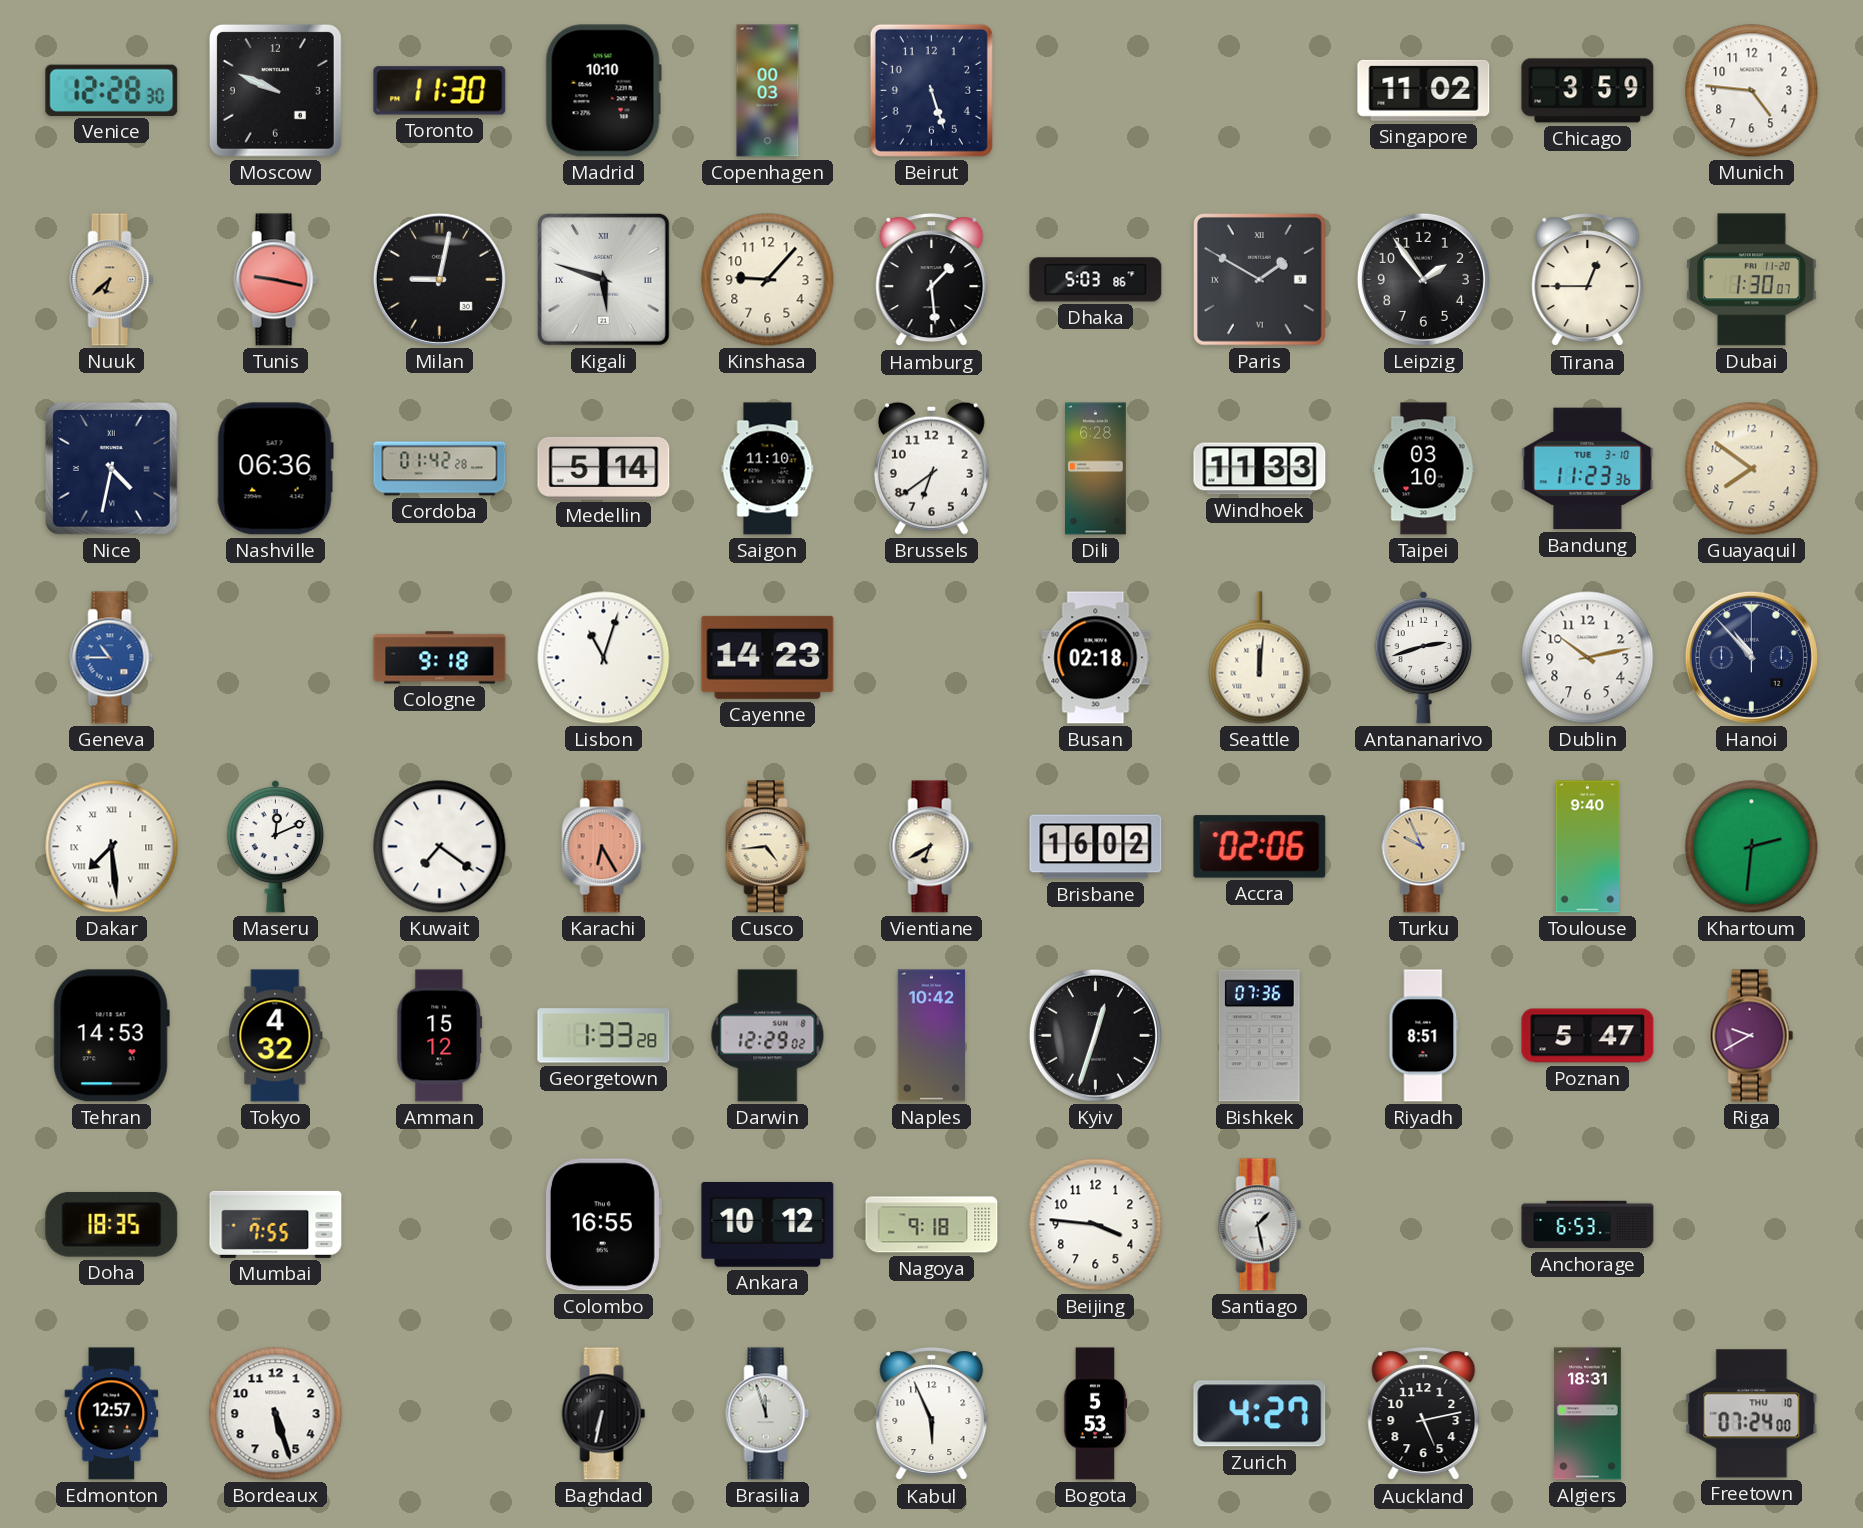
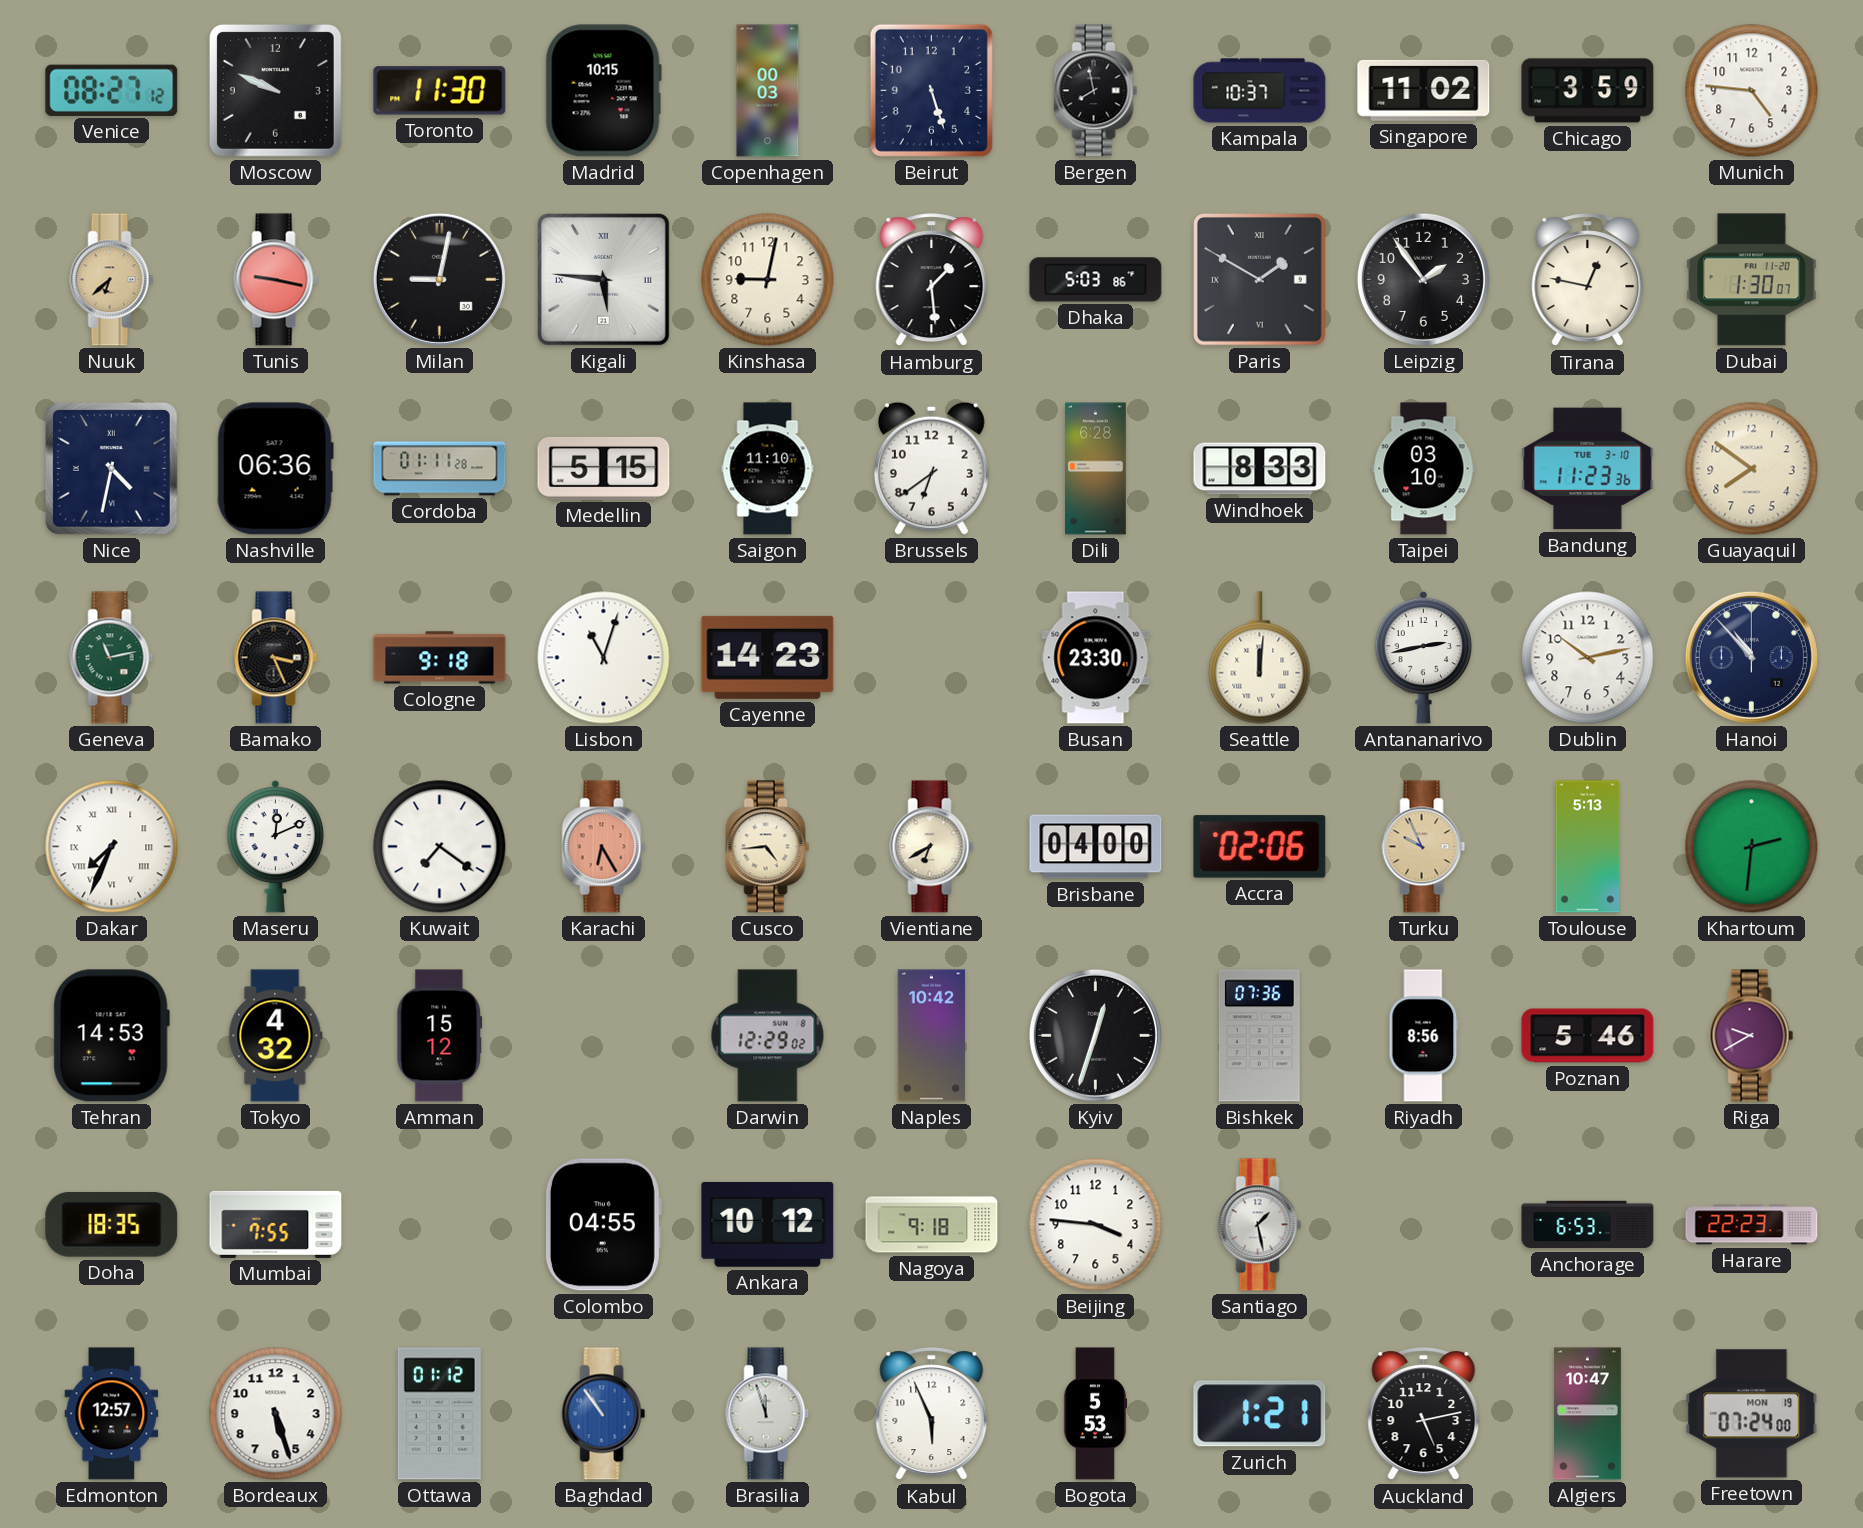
Venice: 12:28 -> 08:27 (112, 90)
Madrid: 10:10 -> 10:15 (603, 91)
Bergen: none -> 7:58 (1096, 91)
Kampala: none -> 10:37 (1260, 91)
Kigali: 5:48 -> 5:46 (604, 280)
Kinshasa: 9:07 -> 9:02 (768, 280)
Tirana: 12:45 -> 12:47 (1588, 280)
Cordoba: 01:42 -> 01:11 (440, 469)
Medellin: 5:14 -> 5:15 (604, 468)
Windhoek: 11:33 -> 8:33 (1260, 469)
Geneva: 10:45 -> 11:13 (112, 658)
Geneva dial: blue -> green (112, 658)
Bamako: none -> 3:26 (276, 658)
Busan: 02:18 -> 23:30 (1096, 658)
Antananarivo: 2:42 -> 2:43 (1424, 657)
Dakar: 7:29 -> 7:34 (112, 847)
Brisbane: 16:02 -> 04:00 (1096, 847)
Toulouse: 9:40 -> 5:13 (1588, 847)
Georgetown: 1:33 -> none (604, 1036)
Riyadh: 8:51 -> 8:56 (1424, 1036)
Poznan: 5:47 -> 5:46 (1588, 1036)
Colombo: 16:55 -> 04:55 (603, 1225)
Harare: none -> 22:23 (1752, 1225)
Ottawa: none -> 01:12 (439, 1414)
Baghdad: 6:32 -> 10:54 (604, 1414)
Baghdad dial: black -> blue (604, 1414)
Zurich: 4:27 -> 1:21 (1260, 1414)
Algiers: 18:31 -> 10:47 (1587, 1414)
Freetown date: THU 10 -> MON 19 (1752, 1414)
